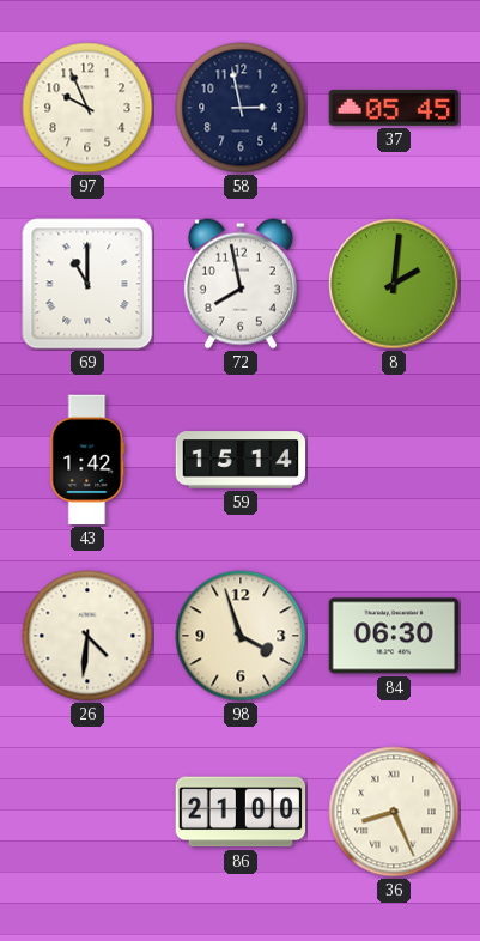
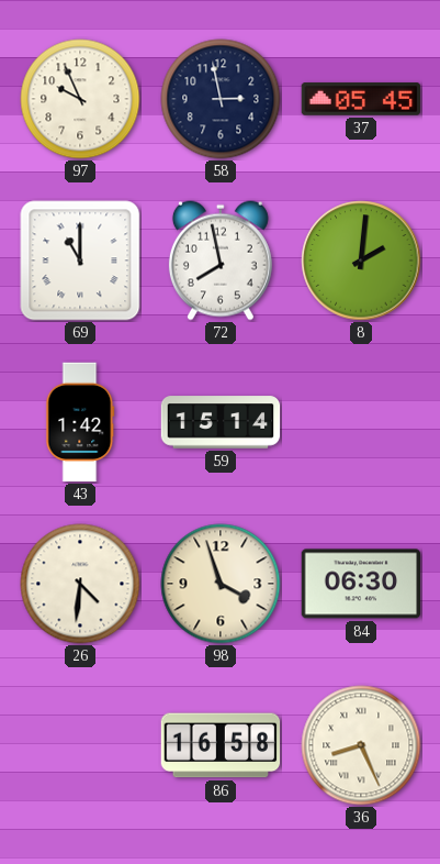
86: 21:00 -> 16:58 (221, 745)
